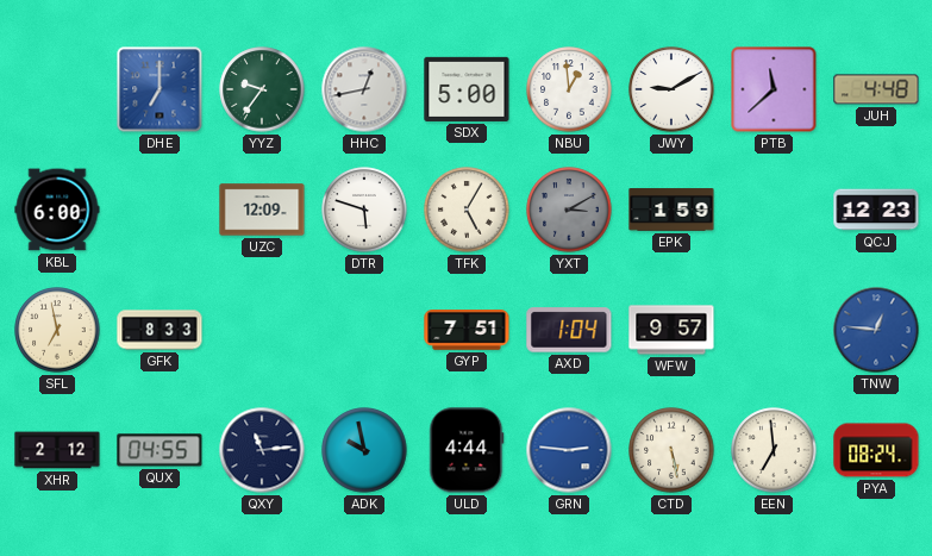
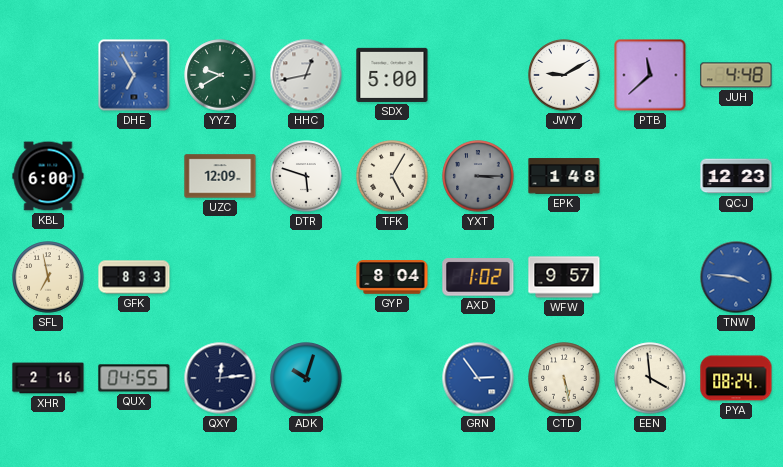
DHE: 7:00 -> 6:55 (134, 75)
YYZ: 9:36 -> 9:40 (220, 75)
NBU: 12:59 -> none (569, 89)
YXT: 3:10 -> 3:15 (478, 176)
EPK: 1:59 -> 1:48 (564, 176)
GYP: 7:51 -> 8:04 (392, 278)
AXD: 1:04 -> 1:02 (478, 277)
TNW: 12:46 -> 3:46 (736, 277)
XHR: 2:12 -> 2:16 (48, 378)
QXY: 11:14 -> 12:14 (220, 378)
ADK: 9:58 -> 10:03 (306, 378)
ULD: 4:44 -> none (467, 450)
GRN: 2:46 -> 2:54 (478, 378)
EEN: 6:59 -> 3:59 (650, 378)
